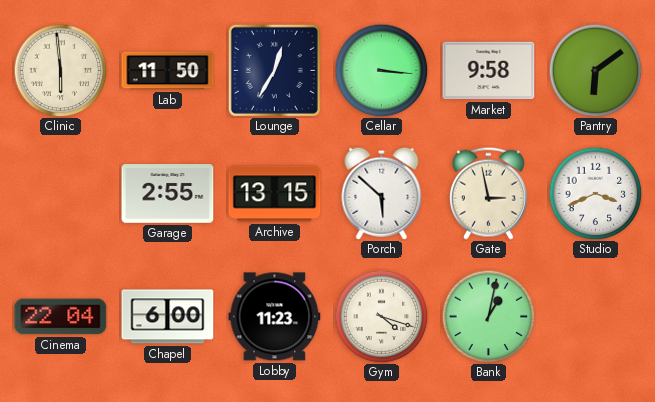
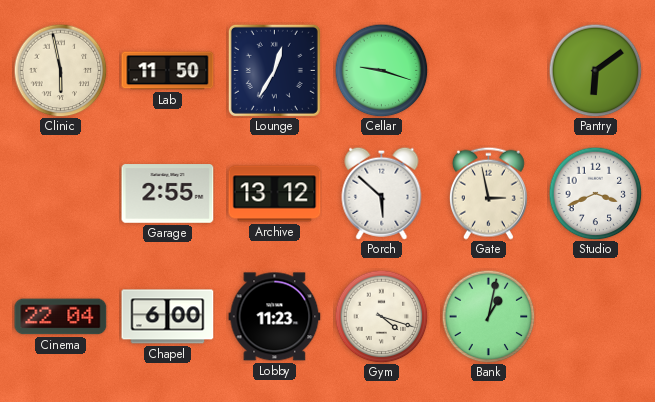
Clinic: 5:59 -> 5:58 (60, 70)
Cellar: 3:16 -> 9:18 (381, 70)
Market: 9:58 -> none (489, 71)
Archive: 13:15 -> 13:12 (275, 194)
